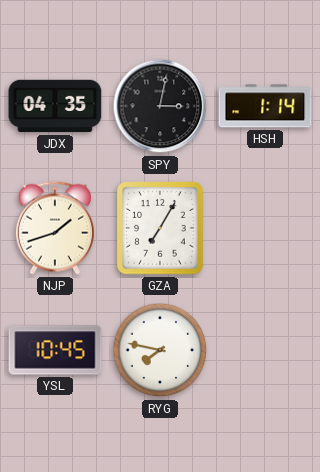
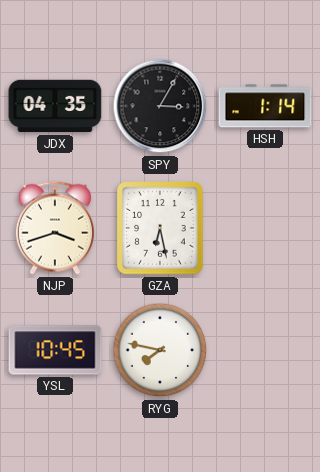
SPY: 3:02 -> 3:05 (160, 106)
NJP: 1:42 -> 3:42 (55, 228)
GZA: 7:05 -> 6:28 (160, 228)
